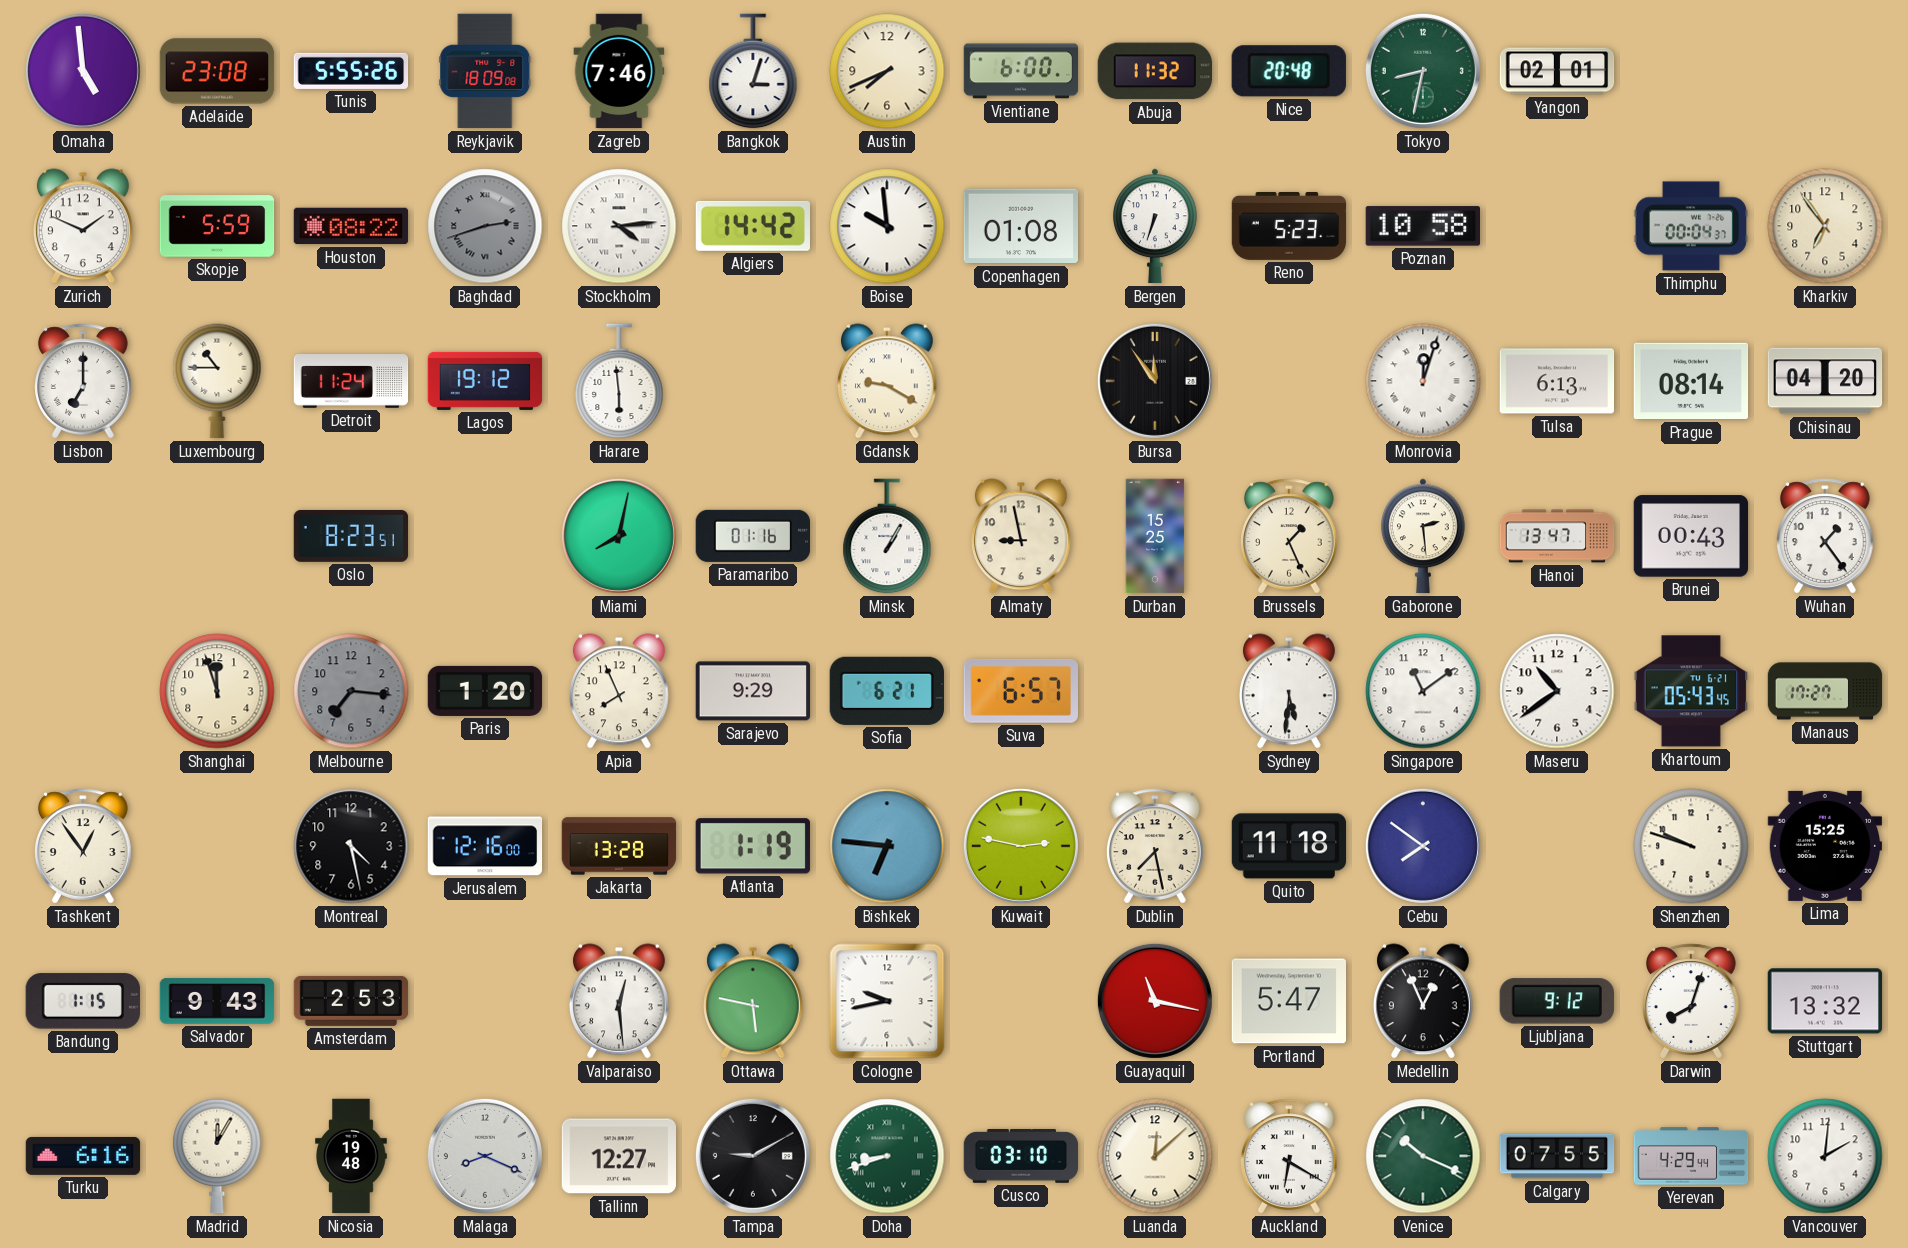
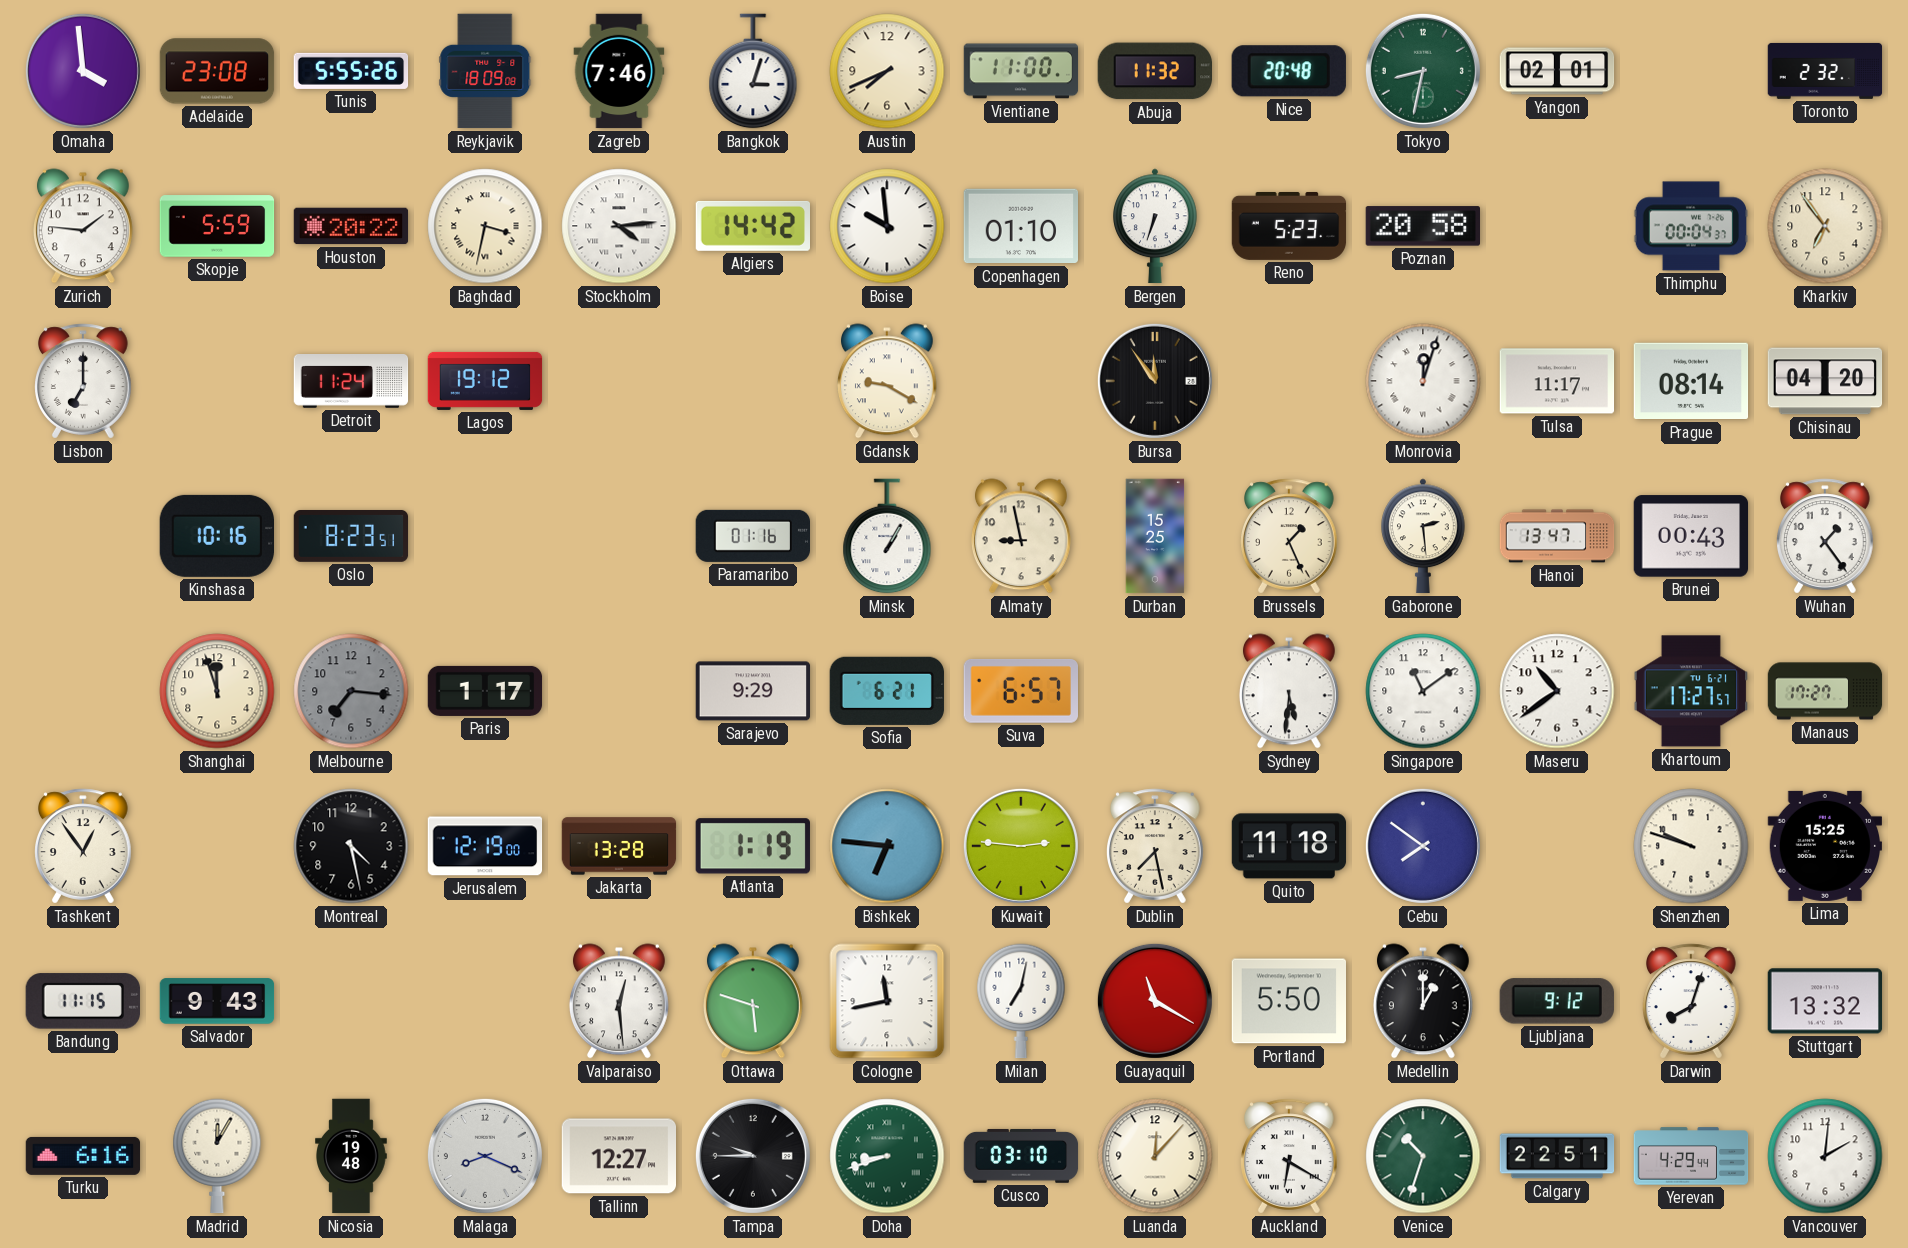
Omaha: 4:59 -> 3:59 (83, 71)
Vientiane: 6:00 -> 11:00 (1021, 71)
Toronto: none -> 2:32 (1825, 71)
Zurich: 1:49 -> 1:46 (83, 226)
Houston: 08:22 -> 20:22 (351, 226)
Baghdad: 2:42 -> 3:32 (485, 226)
Baghdad dial: grey -> cream (485, 226)
Copenhagen: 01:08 -> 01:10 (1021, 226)
Poznan: 10:58 -> 20:58 (1422, 226)
Luxembourg: 10:45 -> none (217, 381)
Harare: 5:59 -> none (619, 381)
Tulsa: 6:13 -> 11:17 (1557, 381)
Kinshasa: none -> 10:16 (216, 536)
Miami: 8:02 -> none (619, 536)
Paris: 1:20 -> 1:17 (485, 691)
Apia: 7:56 -> none (619, 691)
Khartoum: 05:43 -> 17:27 (1691, 691)
Jerusalem: 12:16 -> 12:19 (485, 846)
Kuwait: 2:47 -> 2:46 (1021, 846)
Bandung: 1:15 -> 11:15 (83, 1001)
Amsterdam: 2:53 -> none (351, 1001)
Ottawa: 5:47 -> 5:48 (753, 1001)
Cologne: 9:43 -> 11:43 (887, 1001)
Milan: none -> 7:02 (1021, 1001)
Guayaquil: 11:17 -> 11:20 (1155, 1001)
Portland: 5:47 -> 5:50 (1289, 1001)
Medellin: 12:56 -> 1:00 (1423, 1001)
Tampa: 9:10 -> 9:45 (753, 1156)
Luanda: 12:08 -> 12:07 (1155, 1156)
Venice: 10:19 -> 10:33 (1423, 1156)
Calgary: 07:55 -> 22:51 (1557, 1156)
